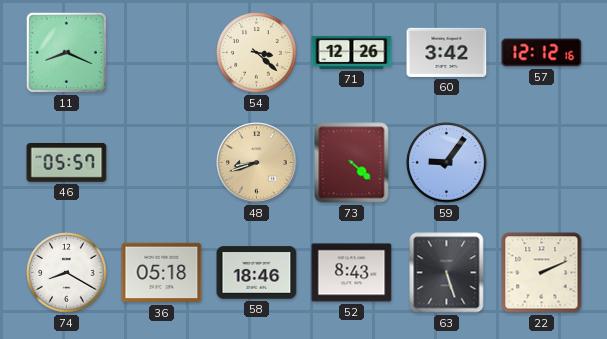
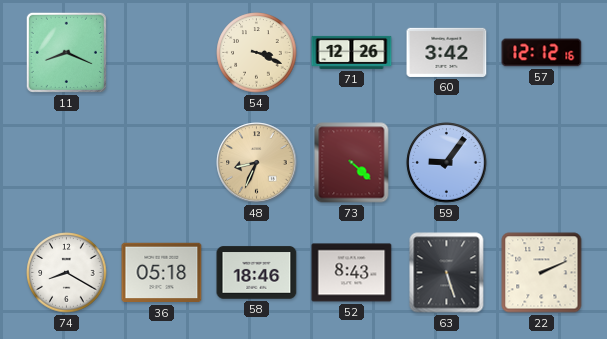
54: 3:22 -> 3:19 (257, 53)
46: 05:57 -> none (67, 163)
48: 8:42 -> 8:34 (257, 163)
